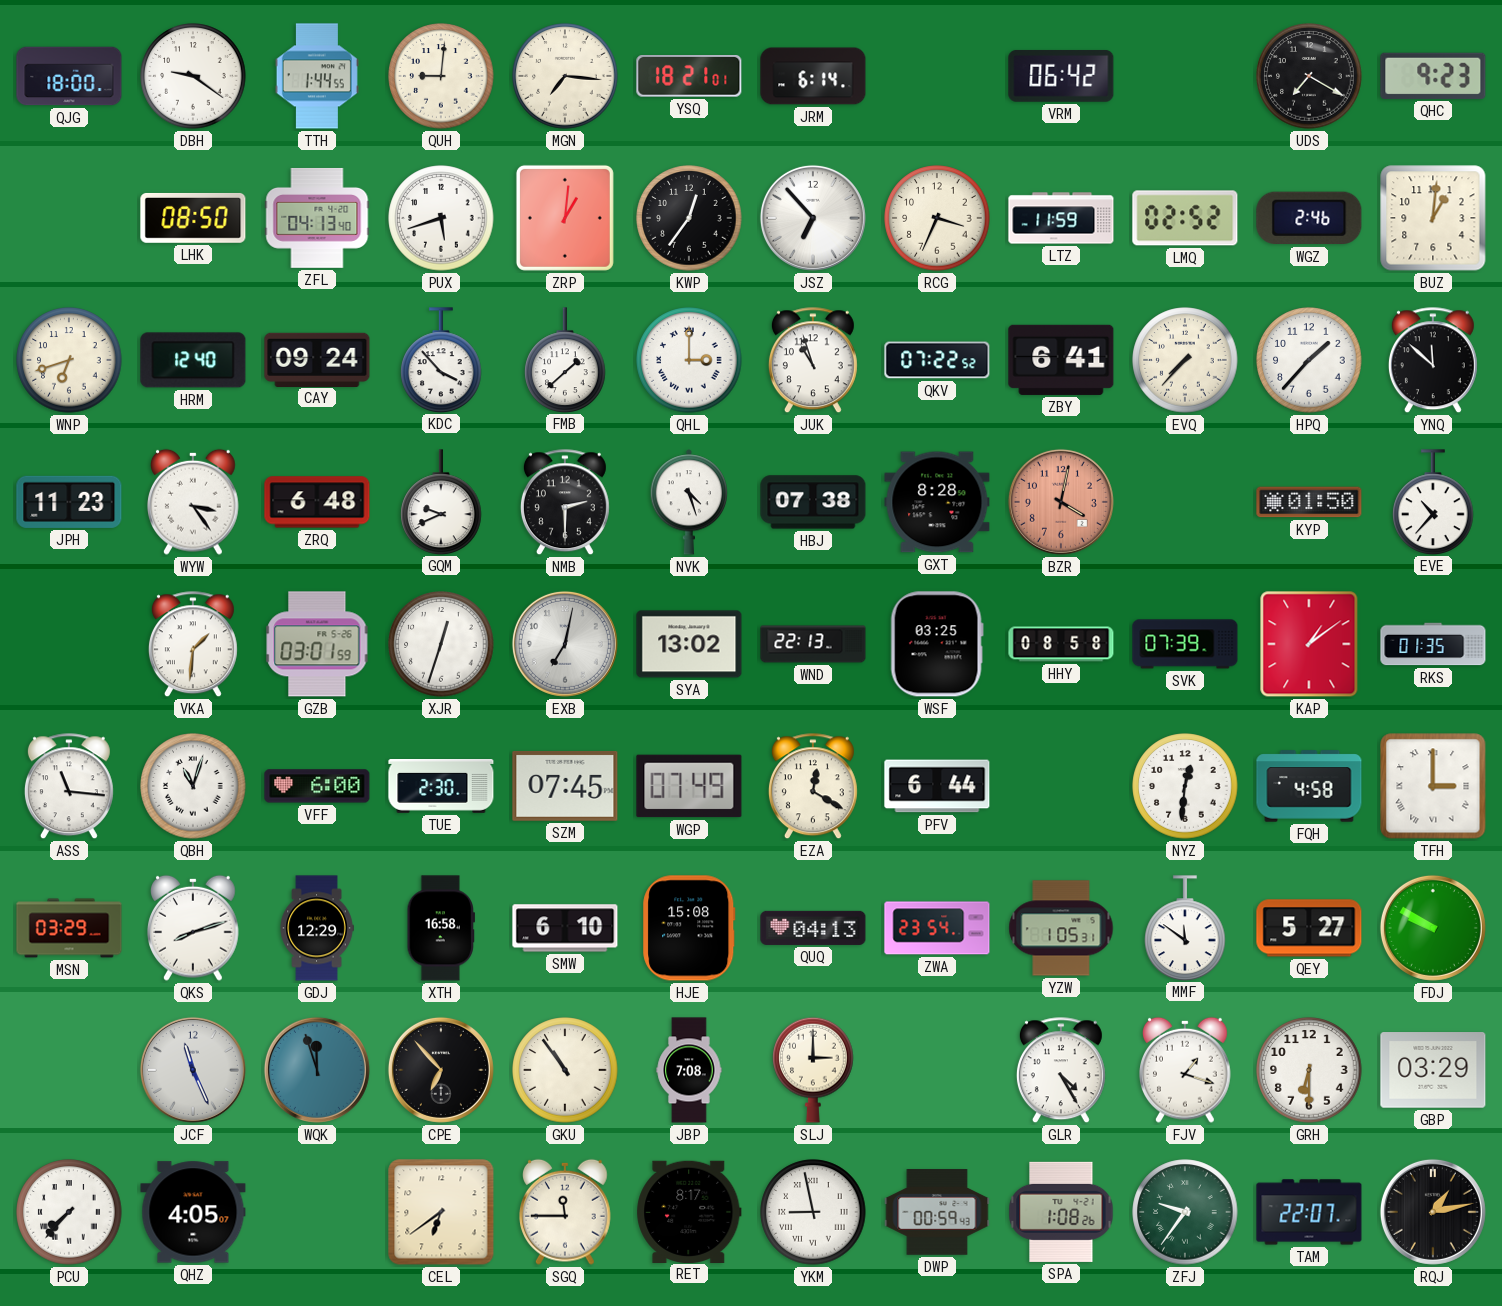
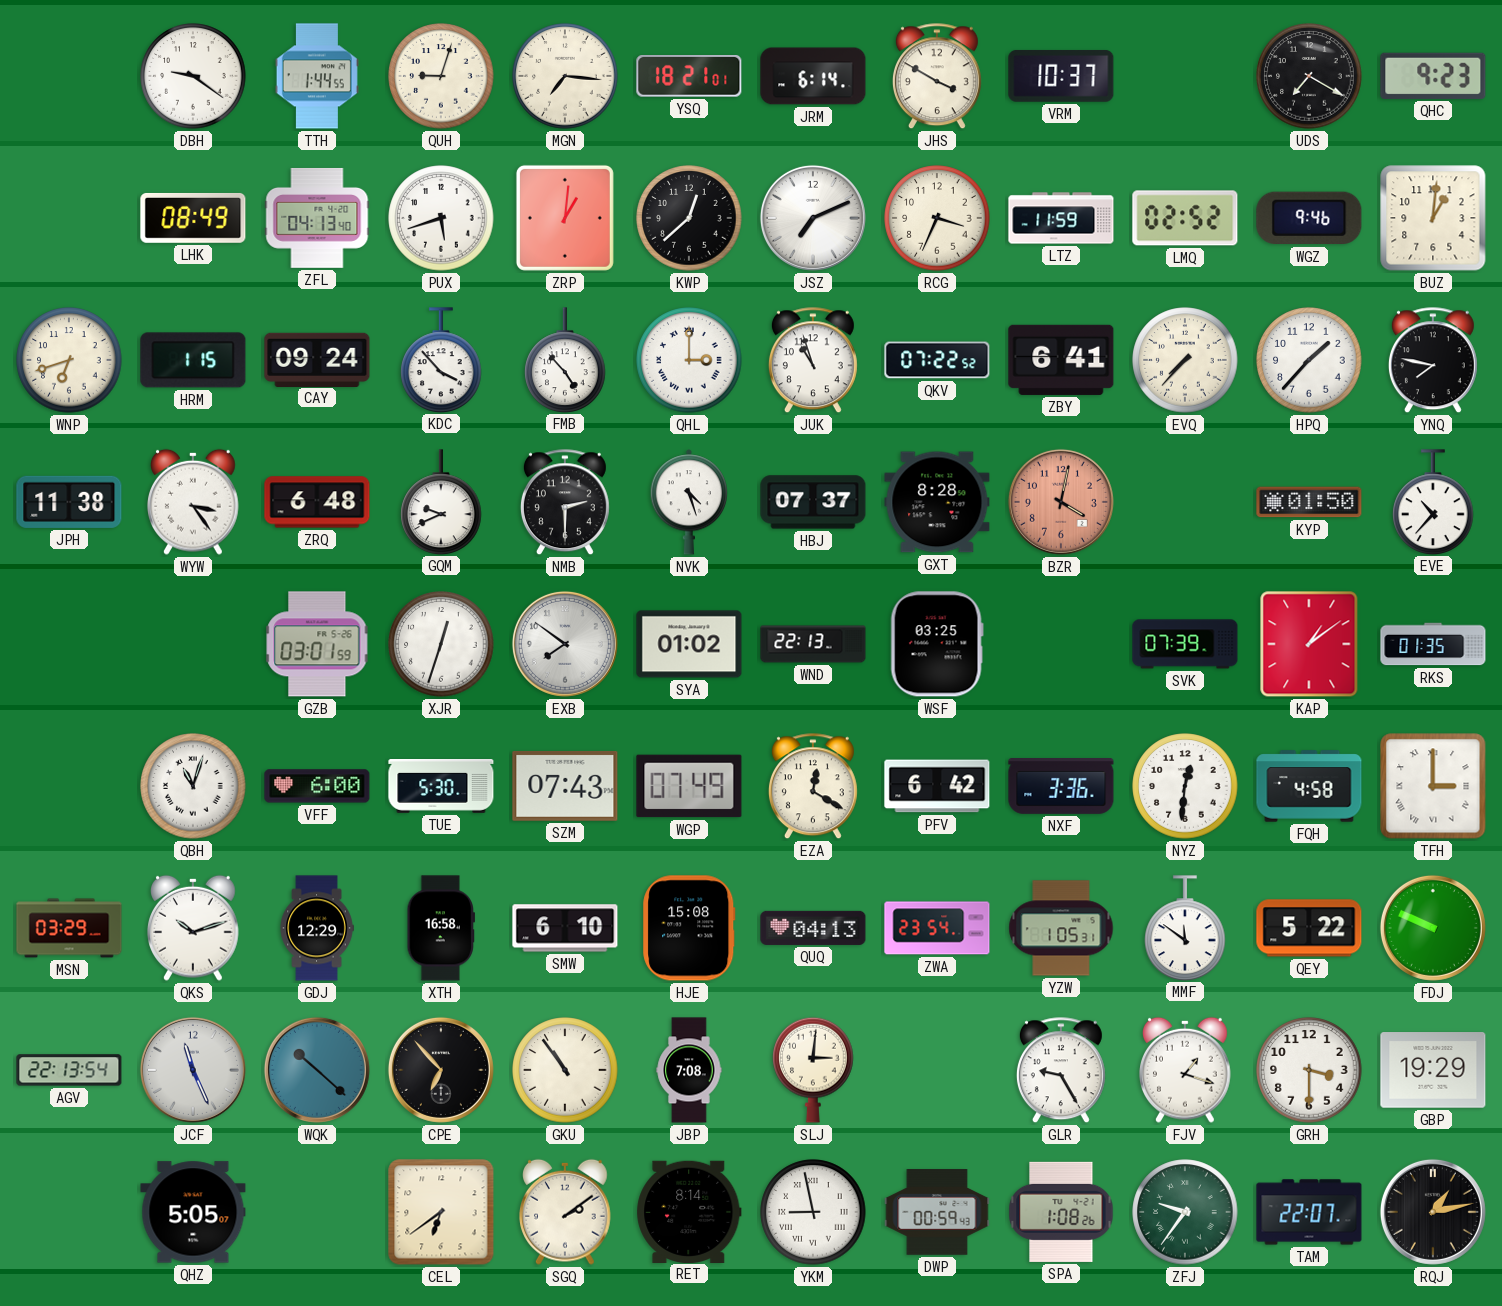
QJG: 18:00 -> none (69, 76)
QUH: 9:01 -> 9:03 (441, 76)
JHS: none -> 3:50 (937, 77)
VRM: 06:42 -> 10:37 (1061, 76)
LHK: 08:50 -> 08:49 (193, 218)
KWP: 12:36 -> 12:38 (689, 218)
JSZ: 6:53 -> 7:11 (813, 218)
WGZ: 2:46 -> 9:46 (1309, 218)
HRM: 12:40 -> 1:15 (193, 360)
FMB: 1:38 -> 4:53 (565, 360)
YNQ: 11:52 -> 7:47 (1433, 361)
JPH: 11:23 -> 11:38 (69, 502)
HBJ: 07:38 -> 07:37 (813, 502)
VKA: 1:31 -> none (193, 645)
EXB: 7:02 -> 7:51 (565, 644)
SYA: 13:02 -> 01:02 (689, 644)
HHY: 08:58 -> none (1061, 644)
ASS: 11:16 -> none (69, 787)
TUE: 2:30 -> 5:30 (441, 787)
SZM: 07:45 -> 07:43 (565, 786)
PFV: 6:44 -> 6:42 (937, 786)
NXF: none -> 3:36 (1061, 787)
QKS: 8:12 -> 10:12 (194, 928)
QEY: 5:27 -> 5:22 (1309, 928)
FDJ: 9:50 -> 9:49 (1433, 928)
AGV: none -> 22:13 (69, 1070)
WQK: 11:57 -> 10:22 (317, 1070)
SLJ: 3:00 -> 3:01 (813, 1070)
GLR: 4:25 -> 9:25 (1061, 1071)
GRH: 6:30 -> 3:30 (1309, 1070)
GBP: 03:29 -> 19:29 (1433, 1070)
PCU: 7:37 -> none (69, 1212)
QHZ: 4:05 -> 5:05 (193, 1212)
SGQ: 11:45 -> 2:09 (566, 1212)
RET: 8:17 -> 8:14 (689, 1211)
